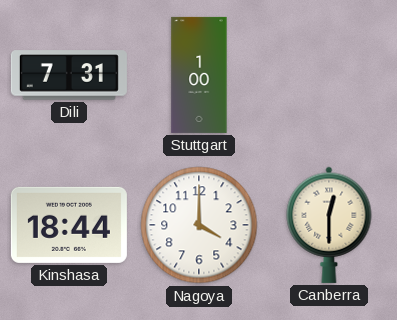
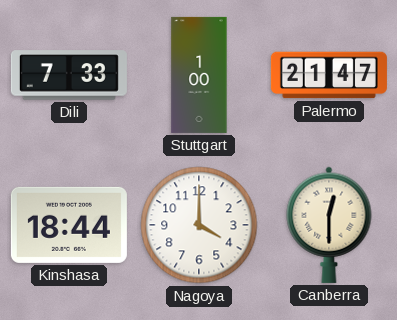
Dili: 7:31 -> 7:33 (69, 75)
Palermo: none -> 21:47 (329, 75)
